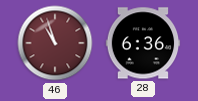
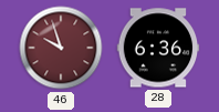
46: 10:57 -> 9:57 (61, 48)
